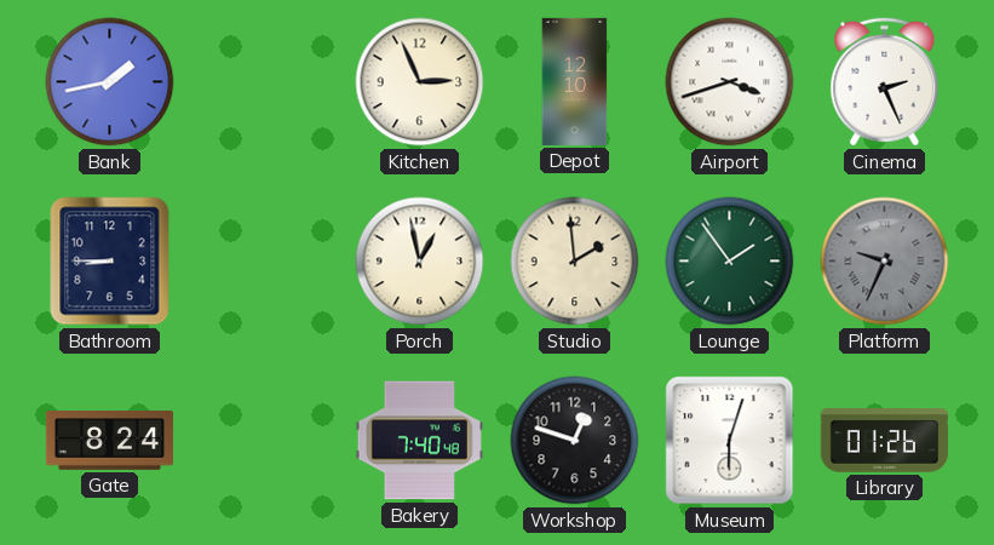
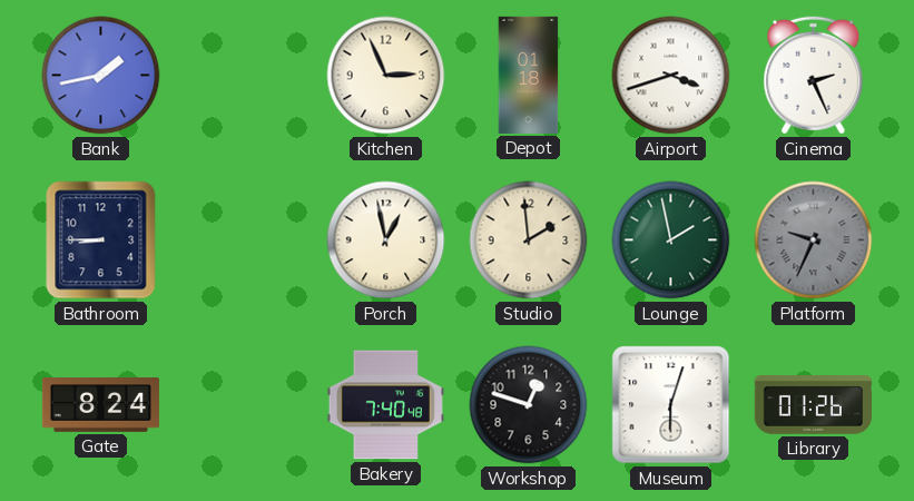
Depot: 12:10 -> 01:18 (529, 75)
Lounge: 1:54 -> 1:58 (671, 240)
